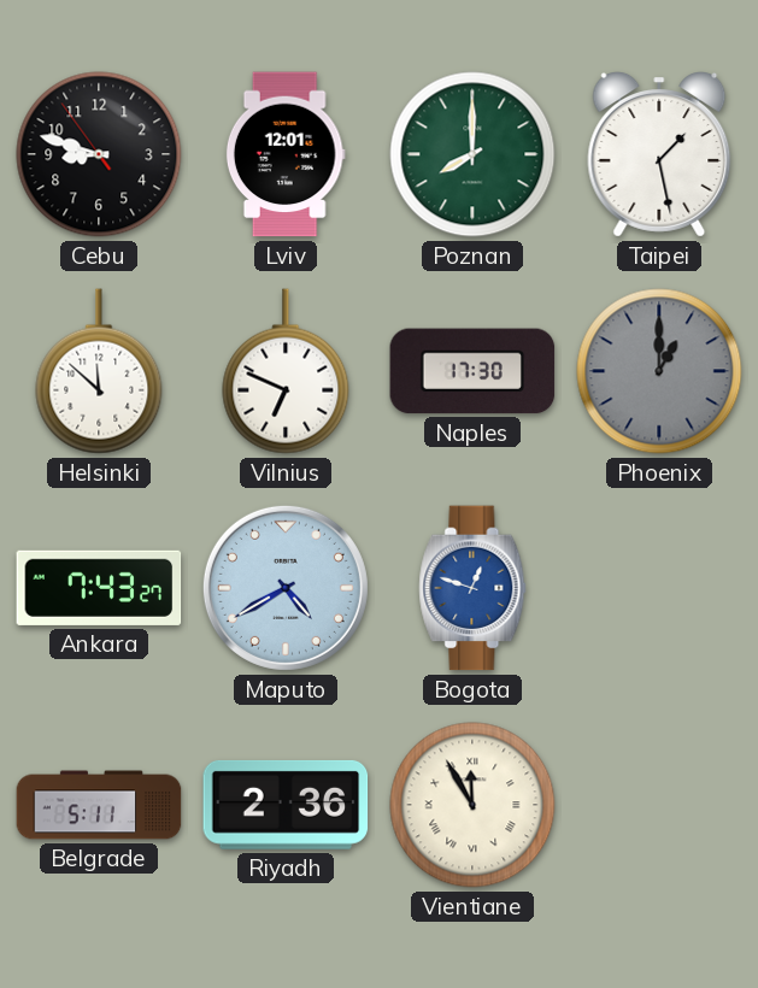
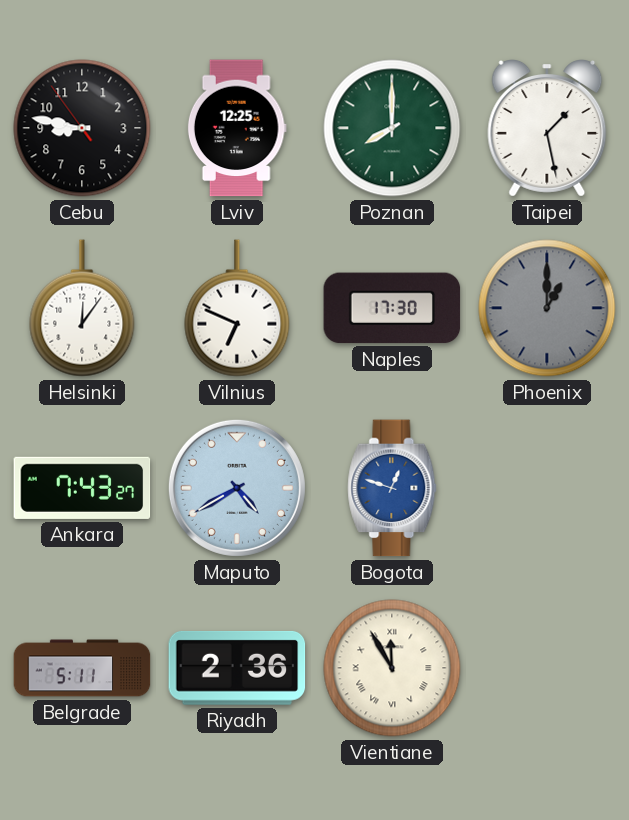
Cebu: 8:47 -> 8:46 (82, 128)
Lviv: 12:01 -> 12:25 (237, 128)
Helsinki: 11:52 -> 12:06 (82, 308)
